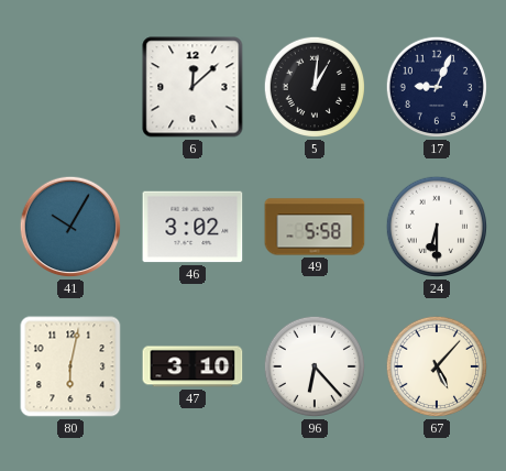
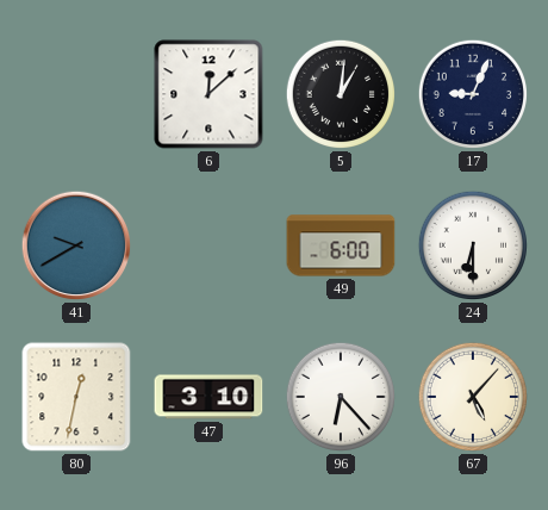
41: 10:05 -> 9:40 (76, 245)
46: 3:02 -> none (193, 227)
49: 5:58 -> 6:00 (341, 245)
80: 6:02 -> 12:32 (76, 397)
